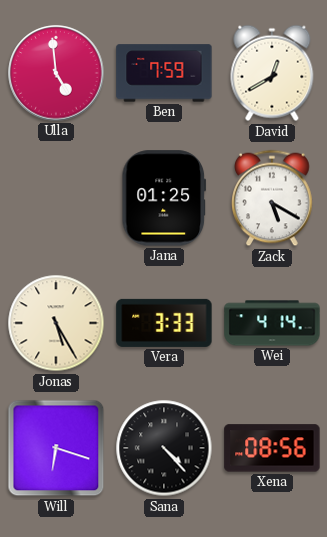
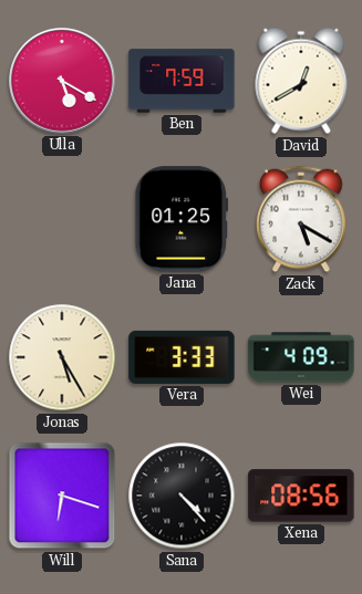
Ulla: 4:59 -> 5:20 (62, 81)
Wei: 4:14 -> 4:09 (301, 357)
